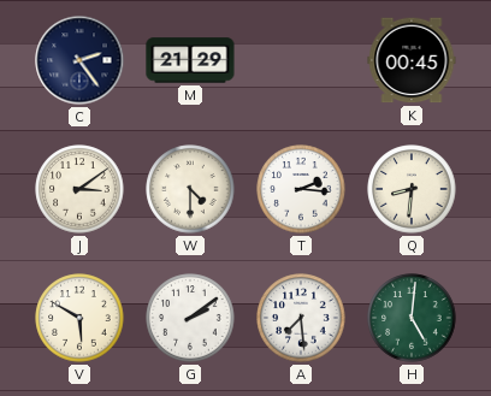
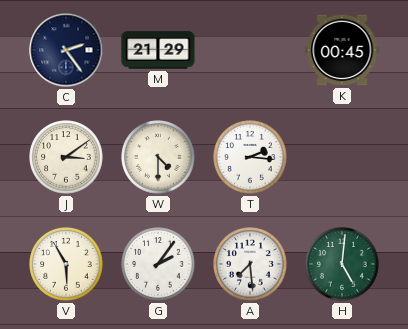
Q: 8:31 -> none (412, 189)
V: 5:50 -> 5:55 (66, 264)
G: 2:09 -> 2:06 (158, 264)
